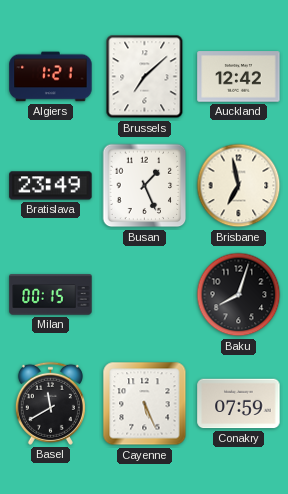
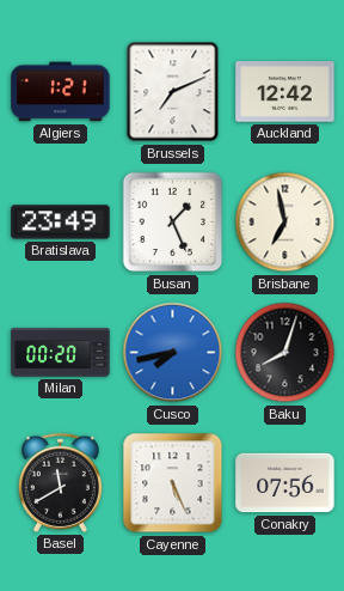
Brussels: 7:08 -> 7:11 (173, 92)
Milan: 00:15 -> 00:20 (61, 353)
Cusco: none -> 7:43 (173, 353)
Conakry: 07:59 -> 07:56 (285, 483)
